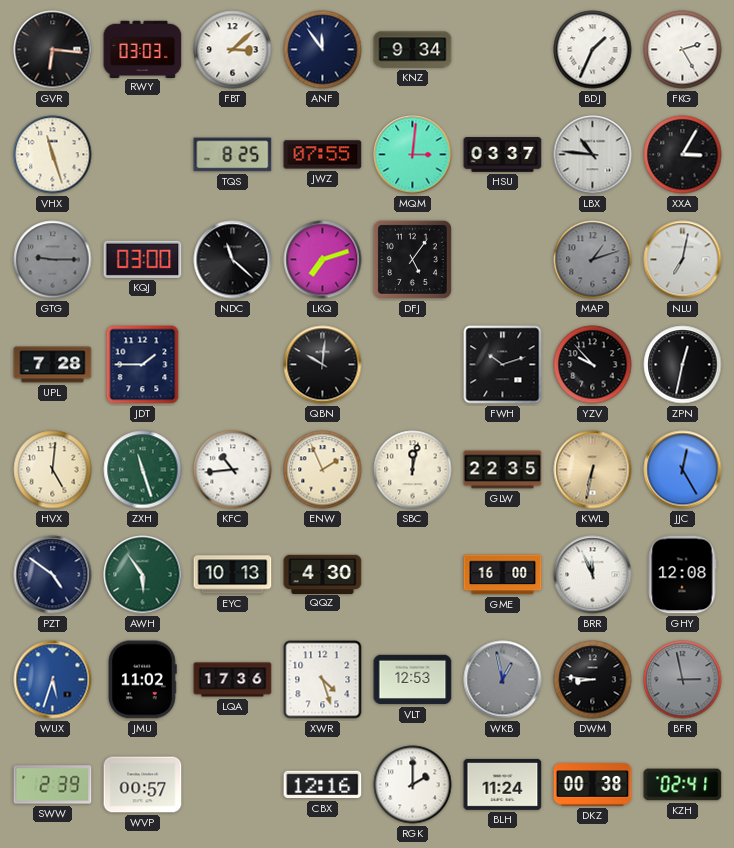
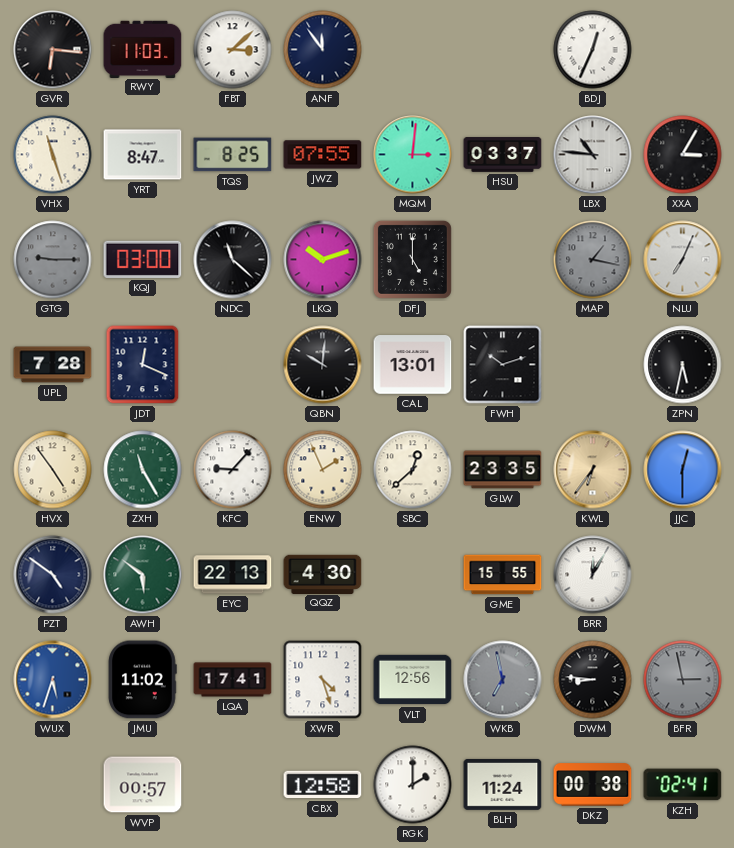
RWY: 03:03 -> 11:03 (143, 49)
KNZ: 9:34 -> none (413, 50)
BDJ: 1:34 -> 12:34 (593, 50)
FKG: 2:25 -> none (683, 50)
YRT: none -> 8:47 (143, 155)
LKQ: 7:12 -> 10:12 (323, 260)
DFJ: 5:06 -> 5:00 (412, 259)
MAP: 1:12 -> 1:17 (593, 260)
NLU: 7:02 -> 7:04 (683, 260)
JDT: 1:45 -> 12:19 (143, 365)
CAL: none -> 13:01 (413, 365)
YZV: 9:53 -> none (593, 365)
ZPN: 12:32 -> 5:32 (683, 365)
HVX: 5:01 -> 4:54 (53, 470)
ZXH: 11:27 -> 11:25 (143, 470)
KFC: 10:44 -> 9:07 (233, 470)
SBC: 12:02 -> 12:38 (413, 470)
GLW: 22:35 -> 23:35 (503, 470)
KWL: 6:32 -> 6:36 (593, 470)
JJC: 12:25 -> 12:30 (683, 470)
AWH: 5:54 -> 5:51 (143, 575)
EYC: 10:13 -> 22:13 (233, 575)
GME: 16:00 -> 15:55 (503, 575)
BRR: 11:56 -> 12:05 (593, 575)
GHY: 12:08 -> none (682, 575)
LQA: 17:36 -> 17:41 (233, 680)
VLT: 12:53 -> 12:56 (413, 680)
WKB: 12:58 -> 6:58 (503, 680)
SWW: 2:39 -> none (53, 785)
CBX: 12:16 -> 12:58 (323, 785)
